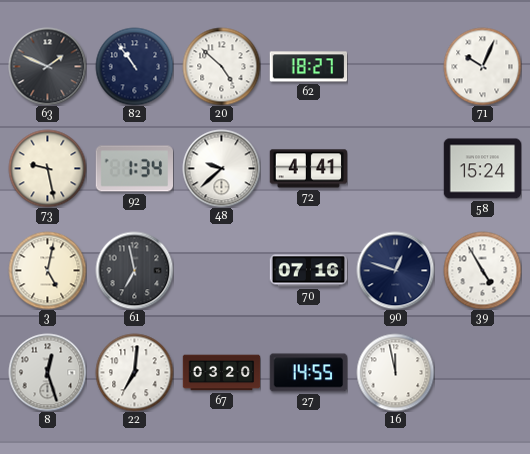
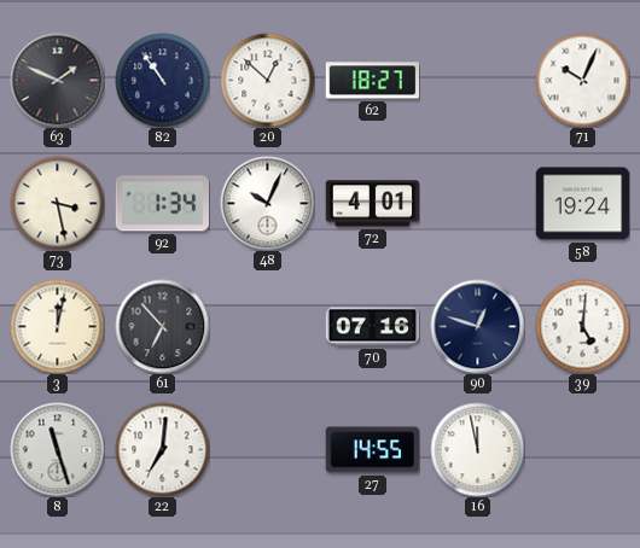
20: 4:52 -> 12:52 (267, 80)
73: 9:28 -> 3:28 (57, 203)
48: 9:38 -> 10:04 (267, 203)
72: 4:41 -> 4:01 (372, 204)
58: 15:24 -> 19:24 (582, 204)
3: 5:02 -> 12:02 (57, 326)
61: 6:58 -> 6:53 (162, 326)
39: 4:55 -> 5:01 (582, 326)
8: 12:27 -> 11:27 (57, 449)
67: 03:20 -> none (221, 373)
